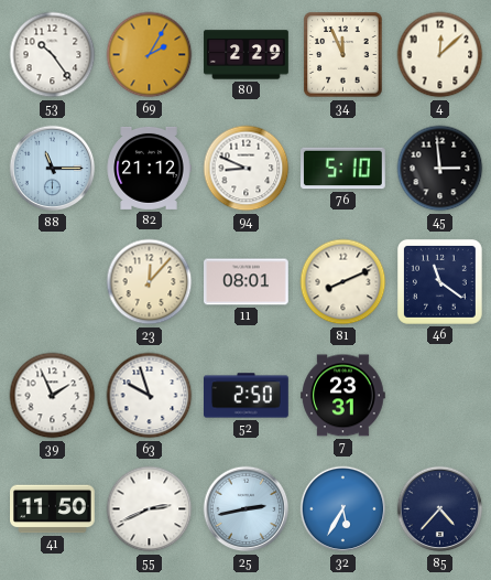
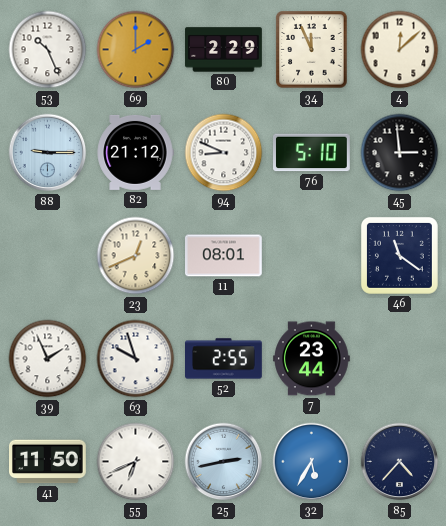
53: 10:24 -> 10:26 (48, 50)
69: 2:05 -> 2:00 (136, 50)
88: 11:15 -> 9:15 (48, 153)
23: 12:07 -> 12:41 (136, 256)
81: 8:11 -> none (343, 282)
52: 2:50 -> 2:55 (224, 359)
7: 23:31 -> 23:44 (312, 359)
55: 2:41 -> 6:41 (136, 462)
